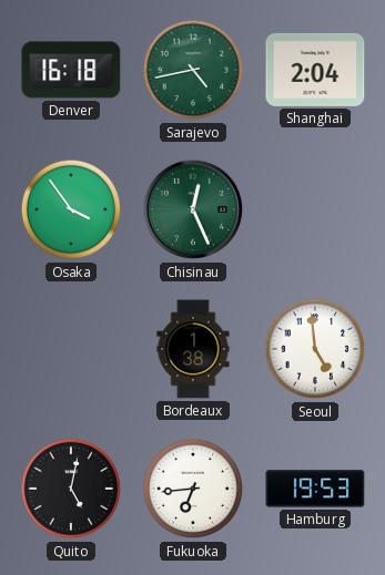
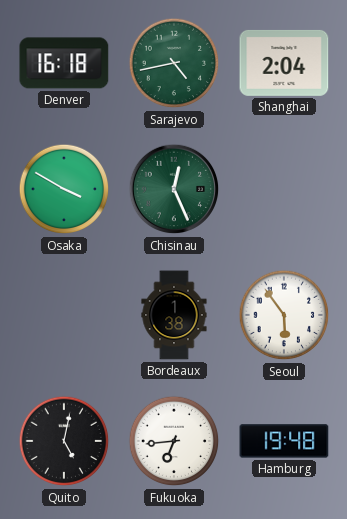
Osaka: 3:54 -> 3:50 (64, 189)
Seoul: 4:59 -> 5:54 (284, 315)
Hamburg: 19:53 -> 19:48 (284, 441)
